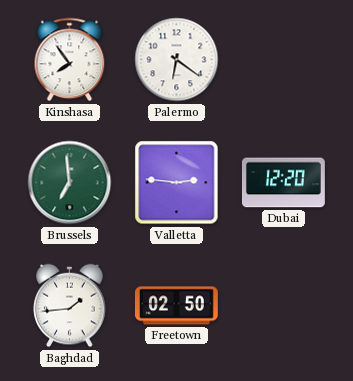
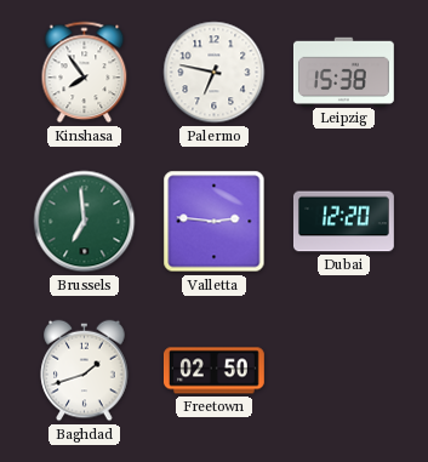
Palermo: 6:21 -> 6:47 (215, 73)
Leipzig: none -> 15:38 (343, 72)
Baghdad: 1:44 -> 1:42 (85, 371)
